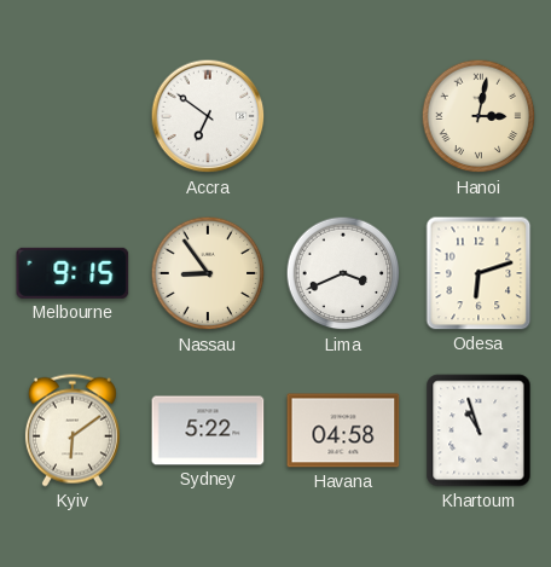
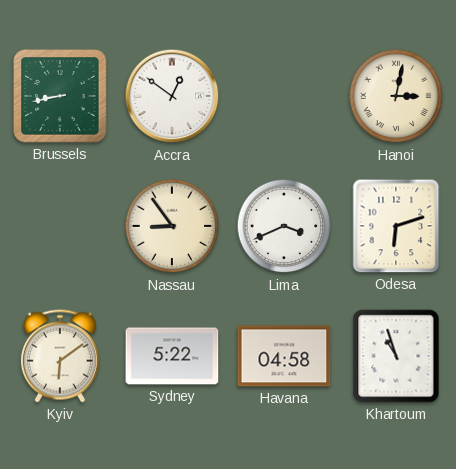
Brussels: none -> 8:43 (60, 96)
Accra: 6:51 -> 12:51 (172, 96)
Melbourne: 9:15 -> none (72, 273)
